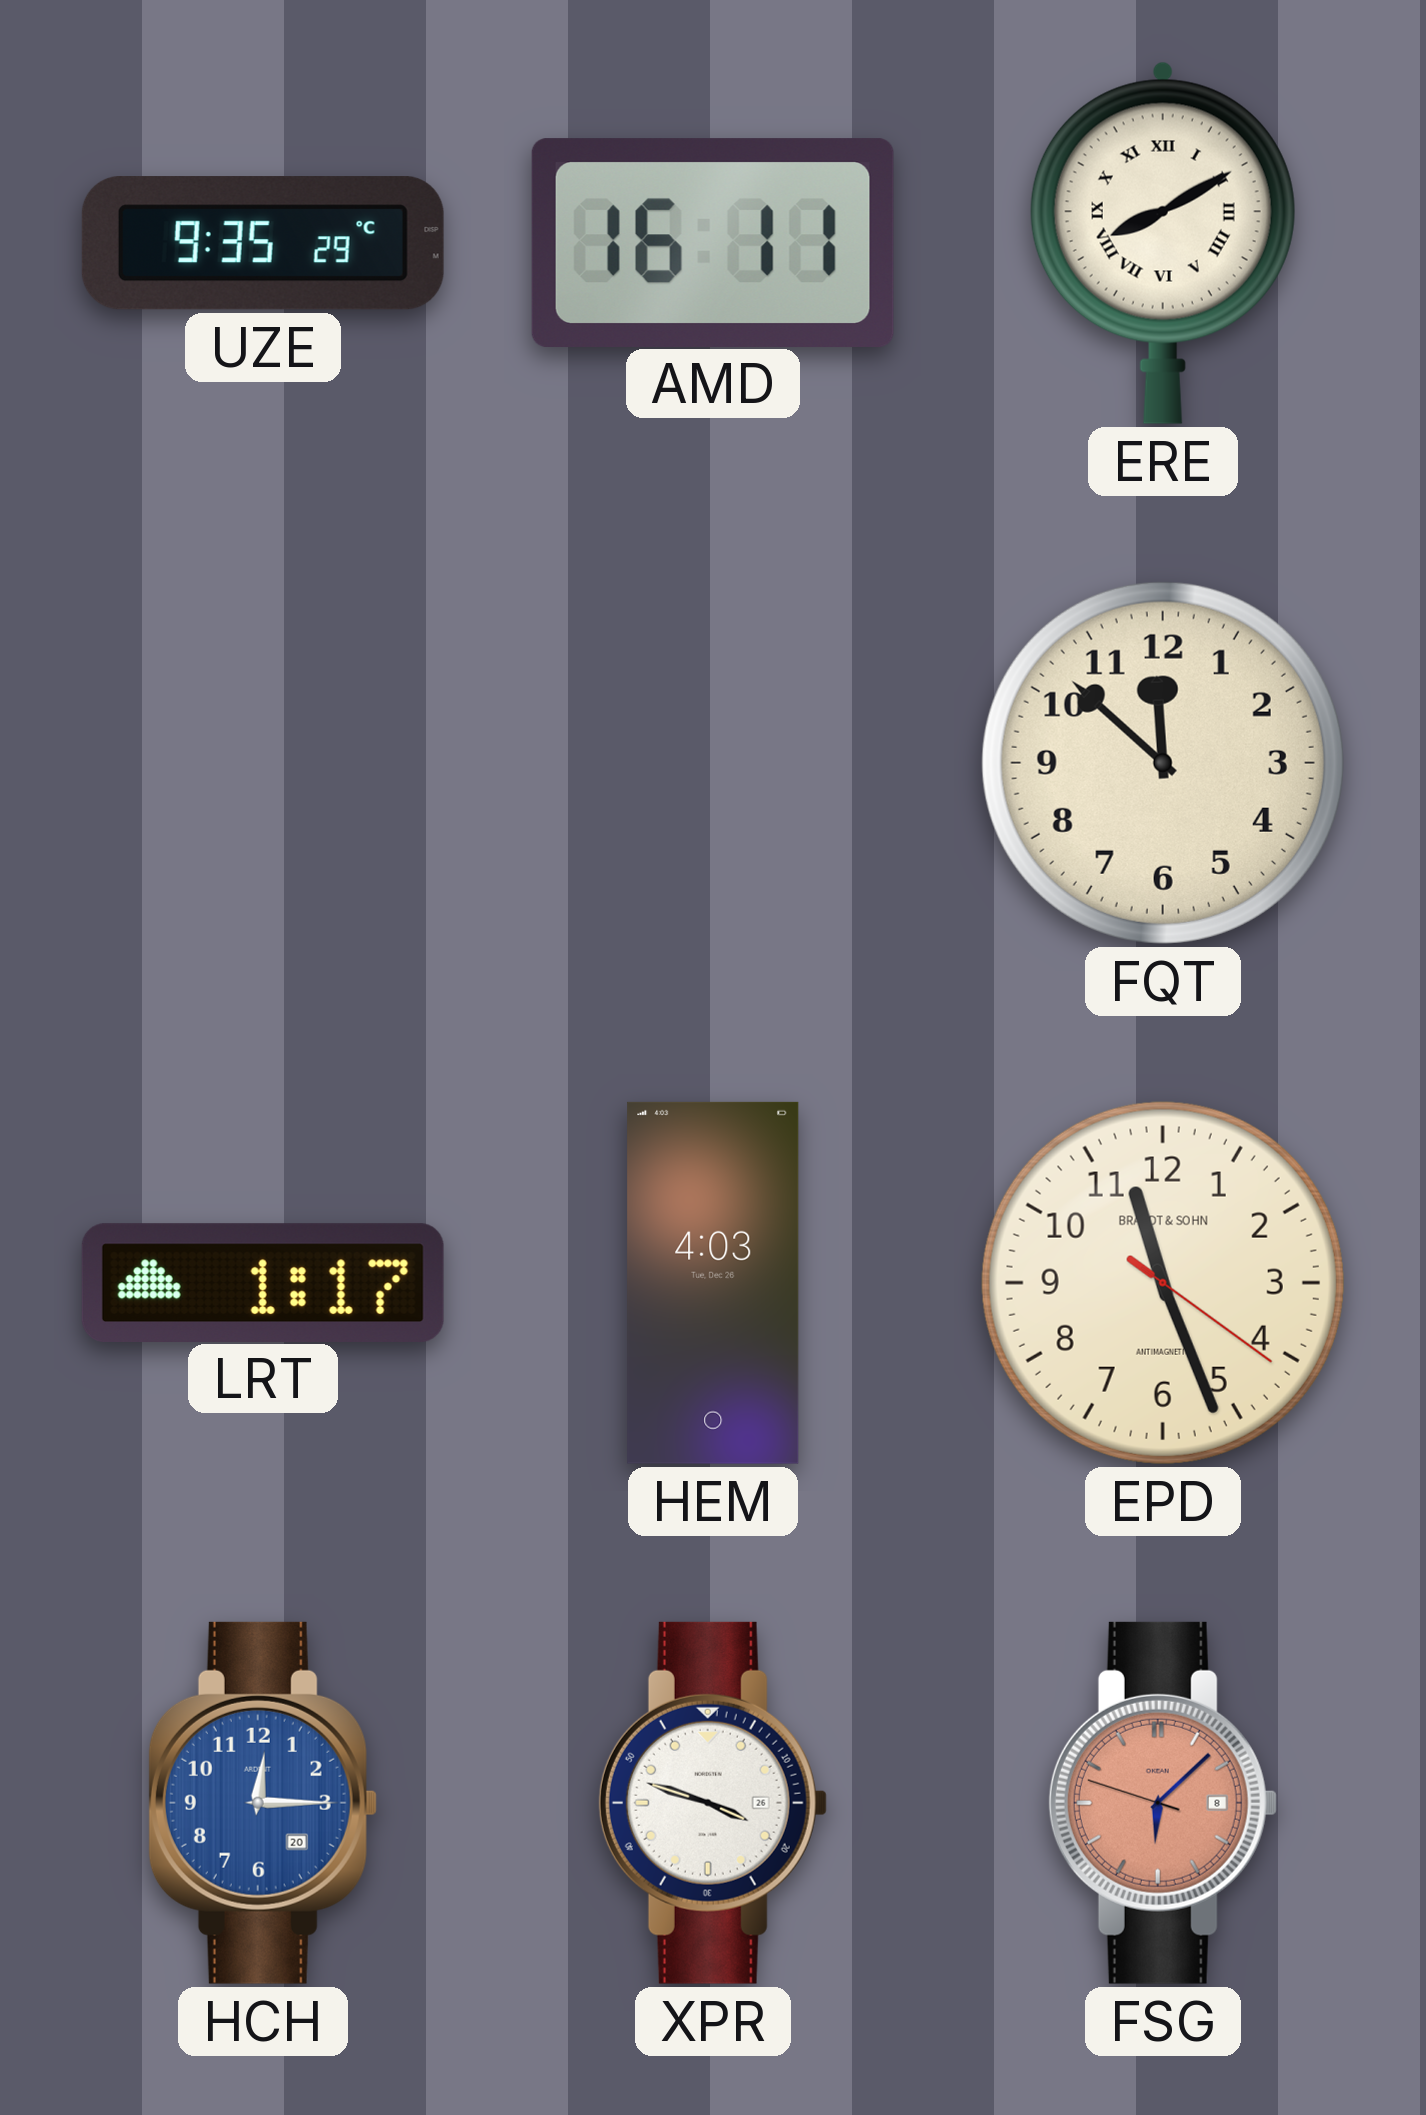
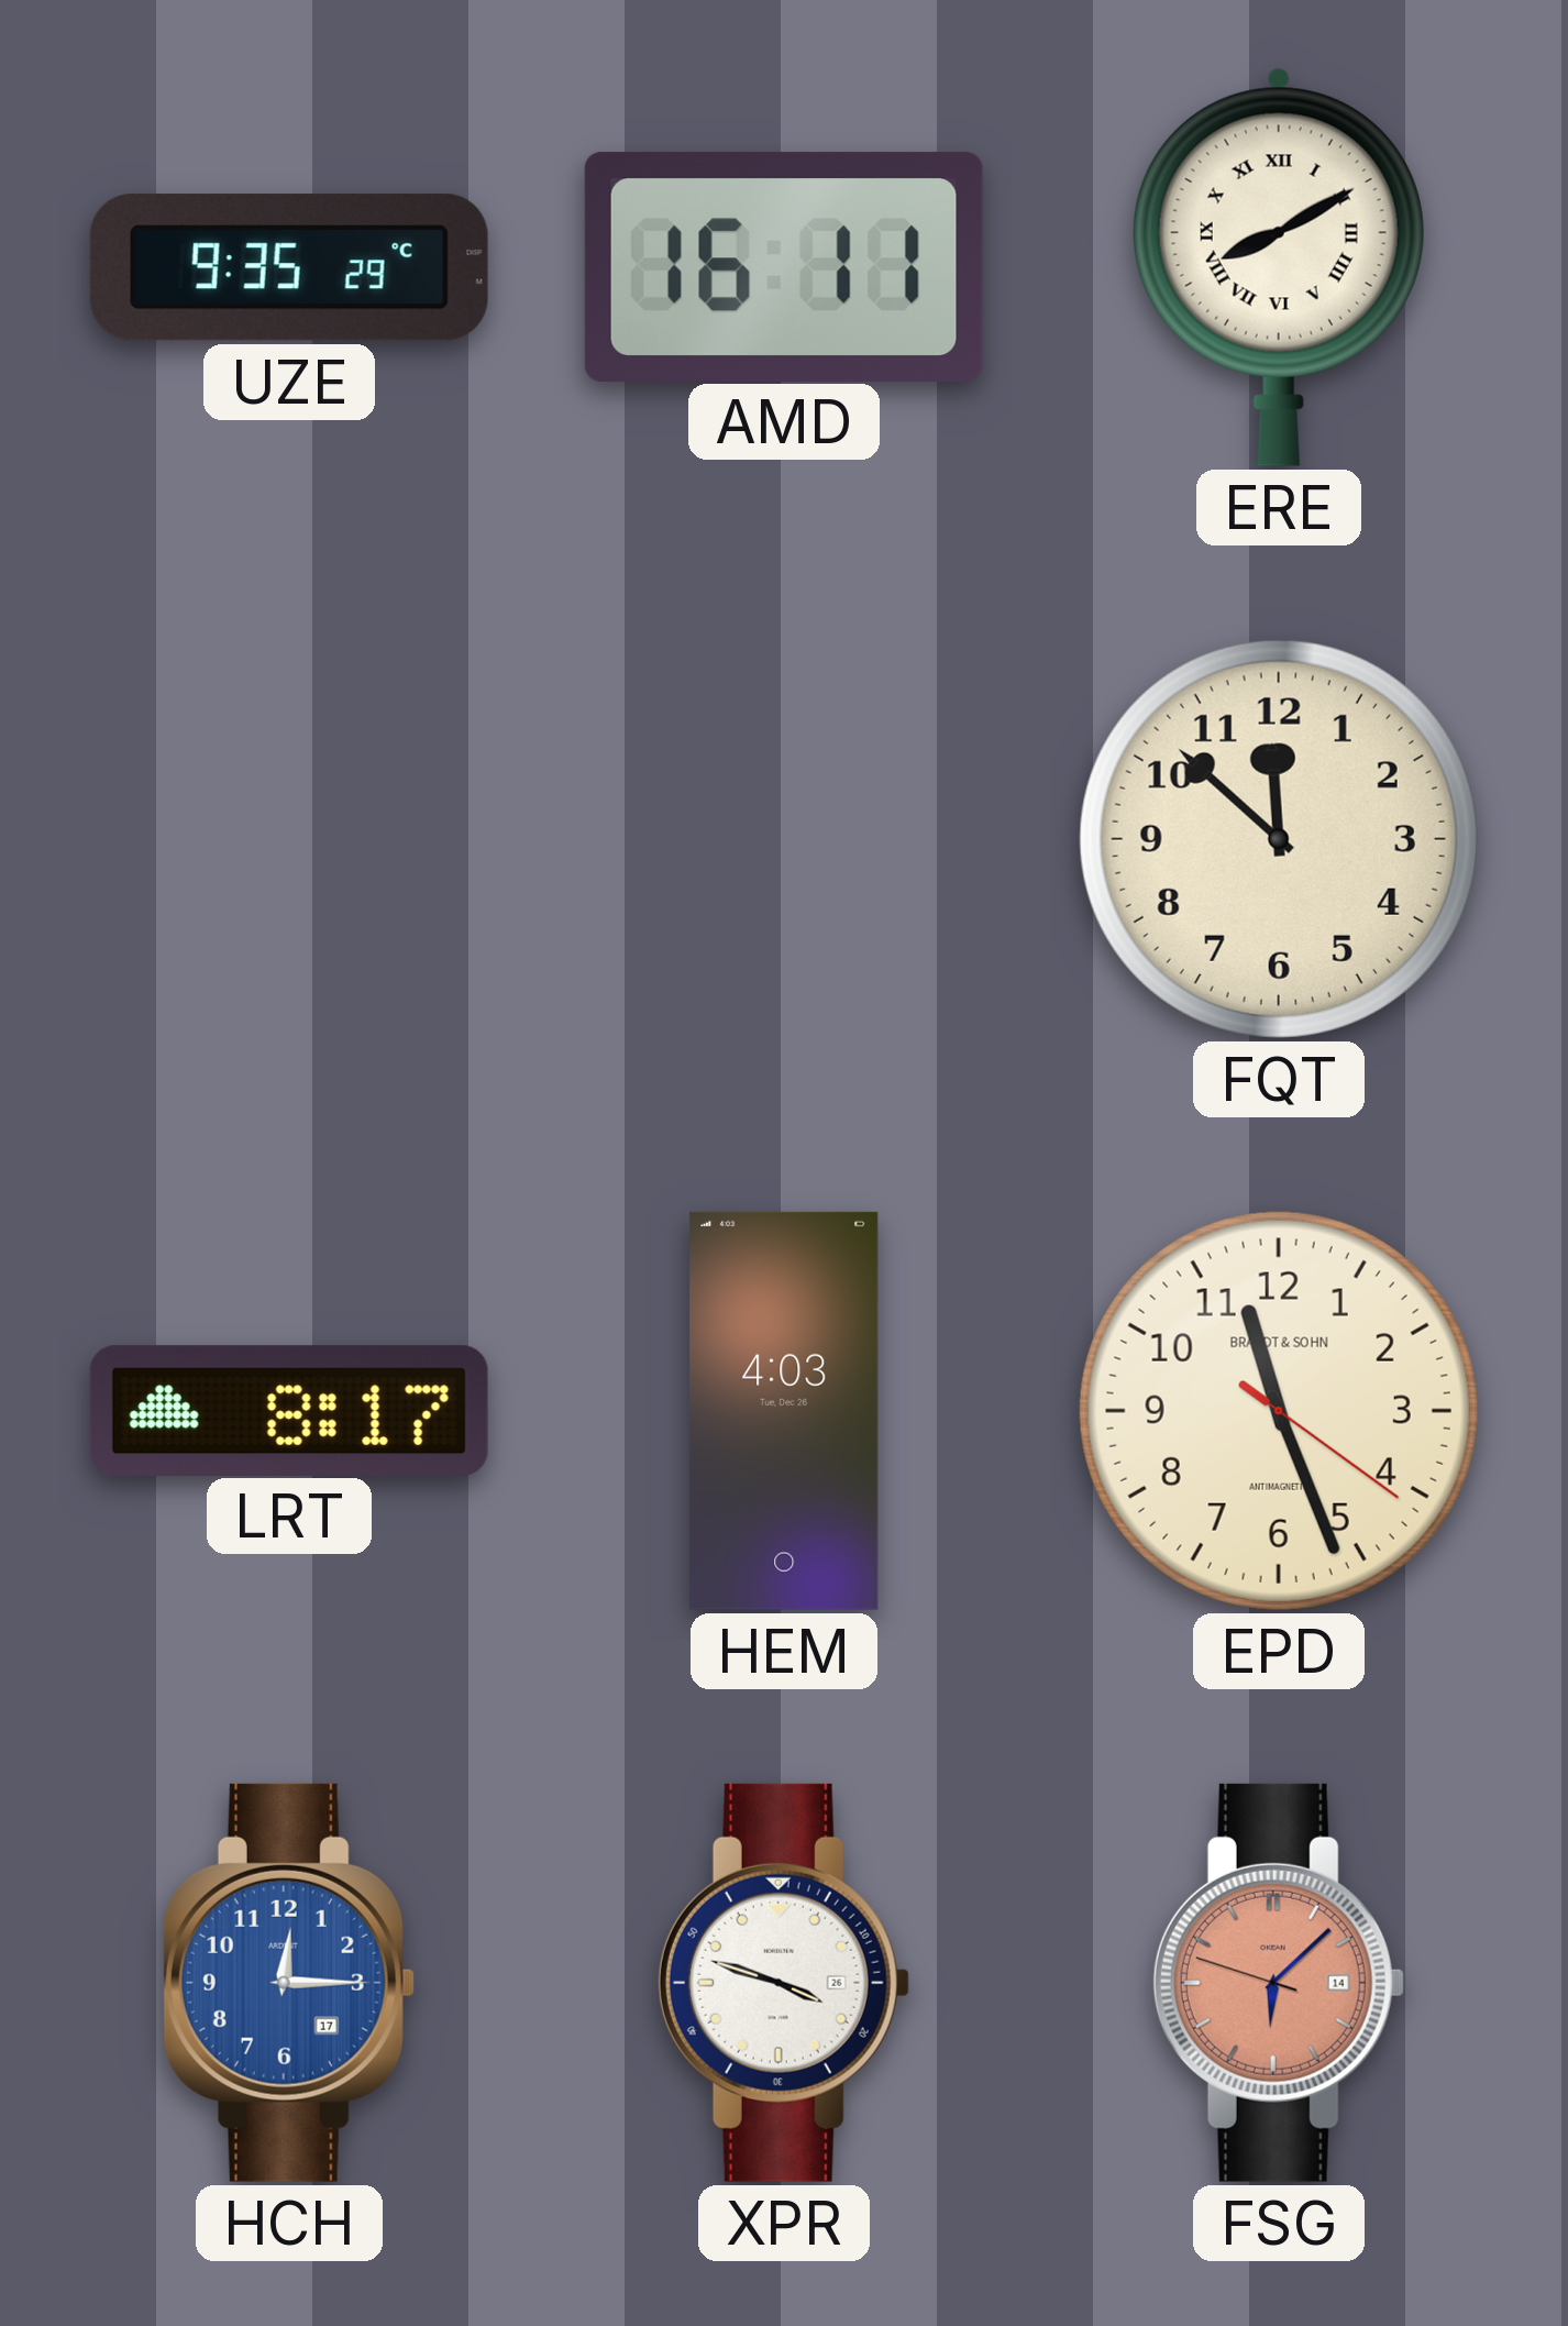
LRT: 1:17 -> 8:17 (289, 1410)
HCH date: 20 -> 17 (289, 1983)
FSG date: 8 -> 14 (1279, 1983)
